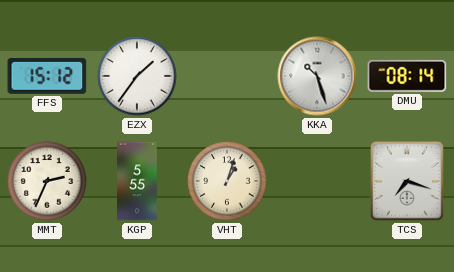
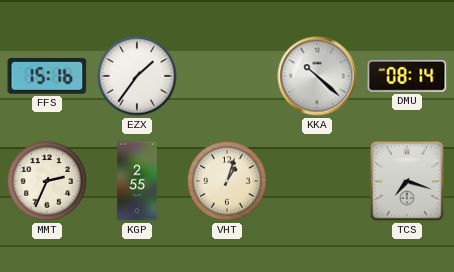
FFS: 15:12 -> 15:16 (47, 76)
KKA: 10:27 -> 10:22 (317, 76)
KGP: 5:55 -> 2:55 (137, 181)
